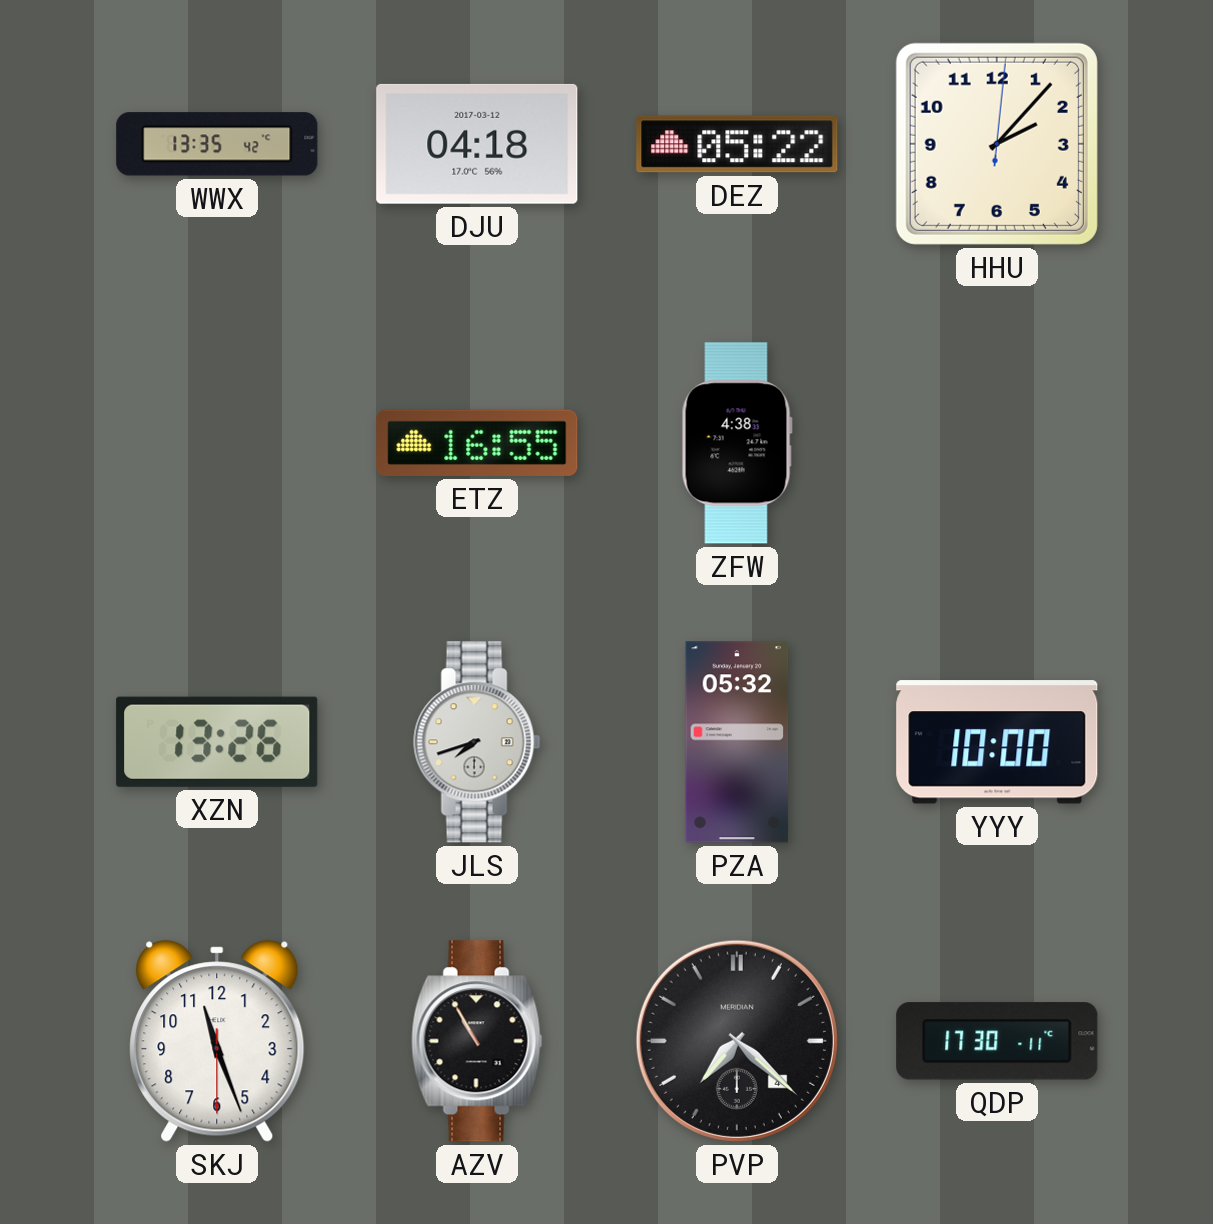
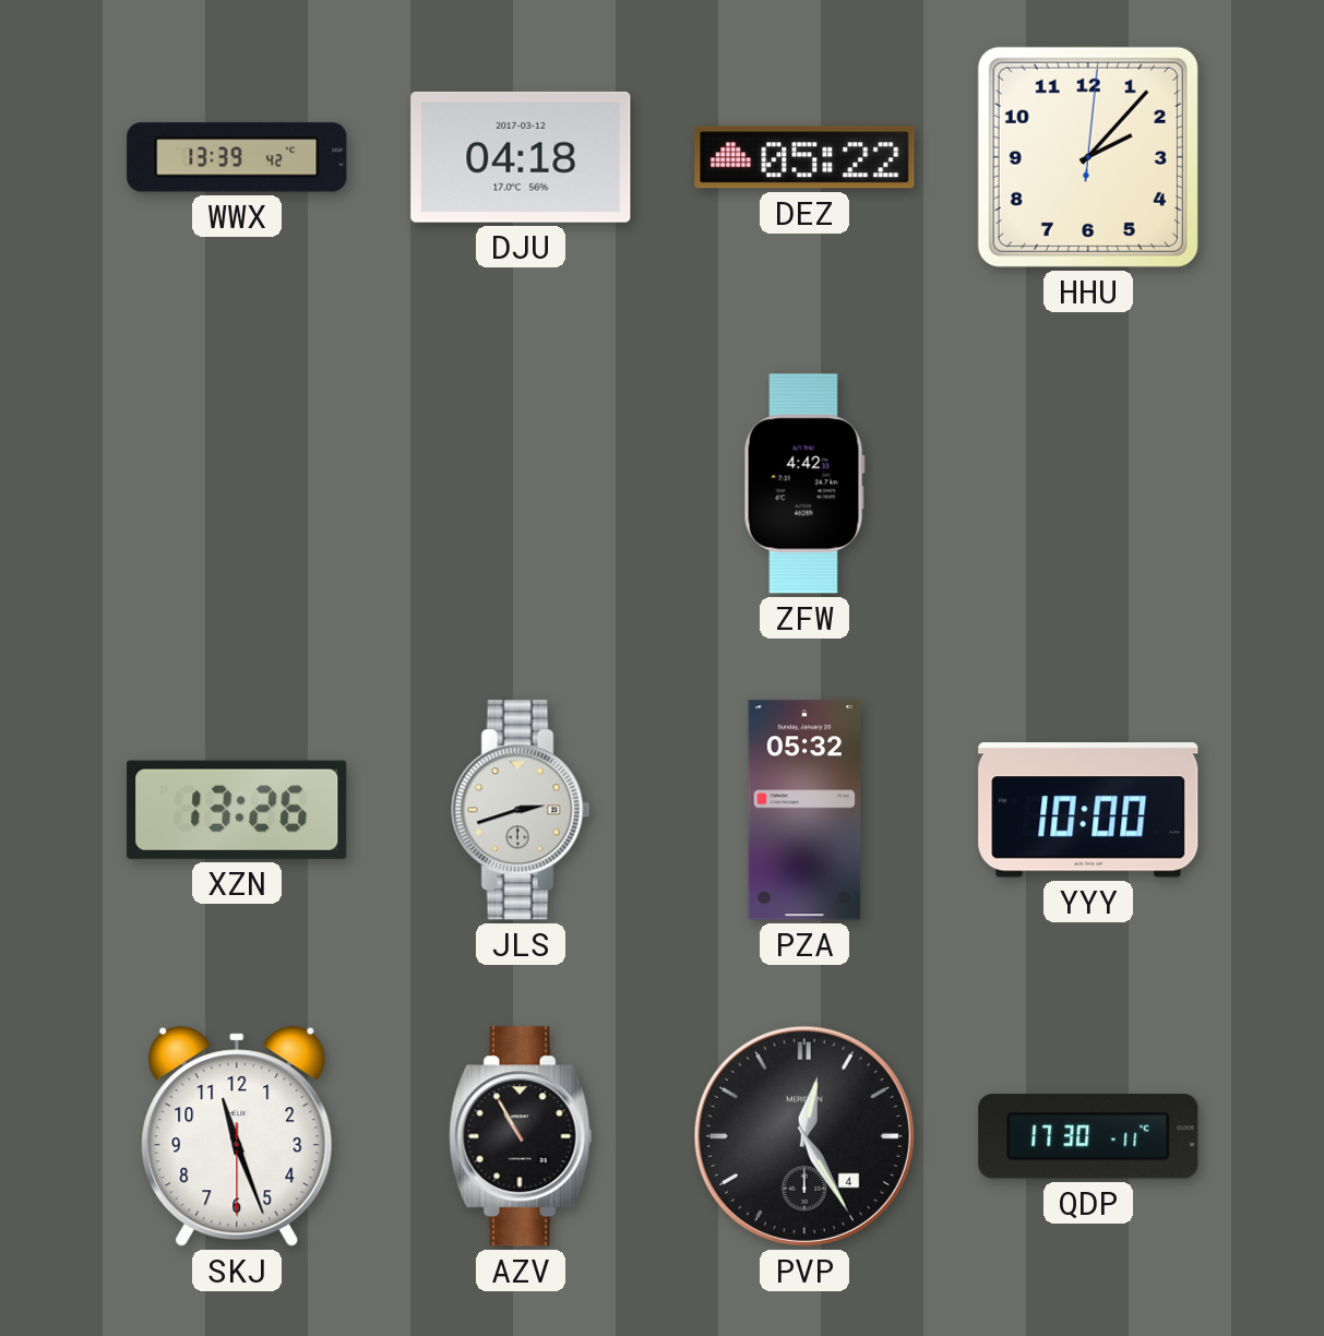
WWX: 13:35 -> 13:39 (237, 157)
ETZ: 16:55 -> none (477, 443)
ZFW: 4:38 -> 4:42 (804, 484)
JLS: 7:42 -> 2:42 (521, 810)
PVP: 7:22 -> 12:25 (804, 1136)
